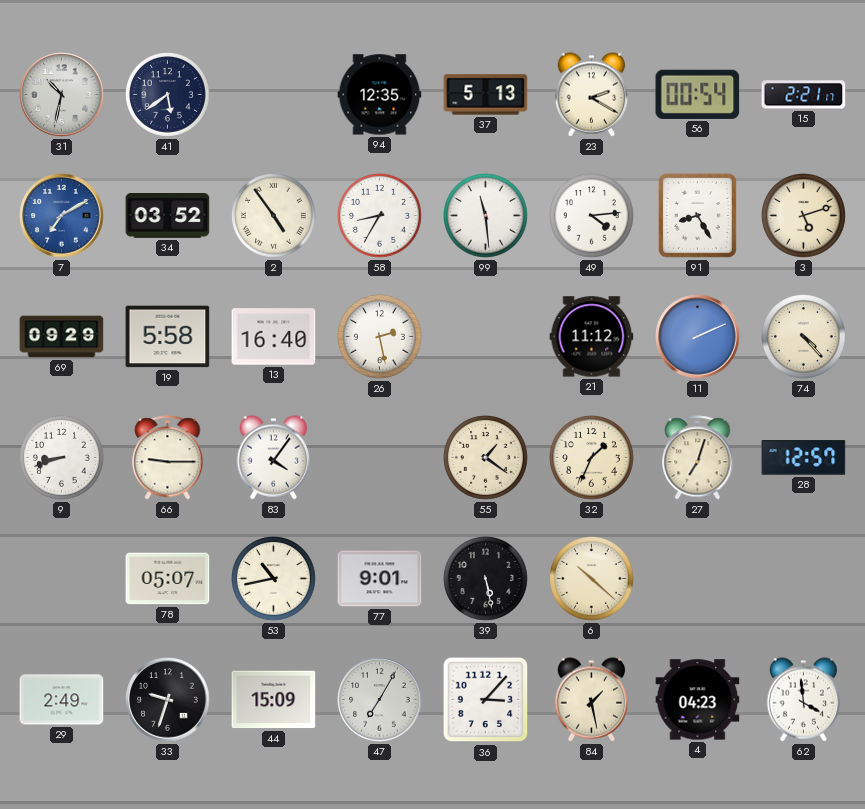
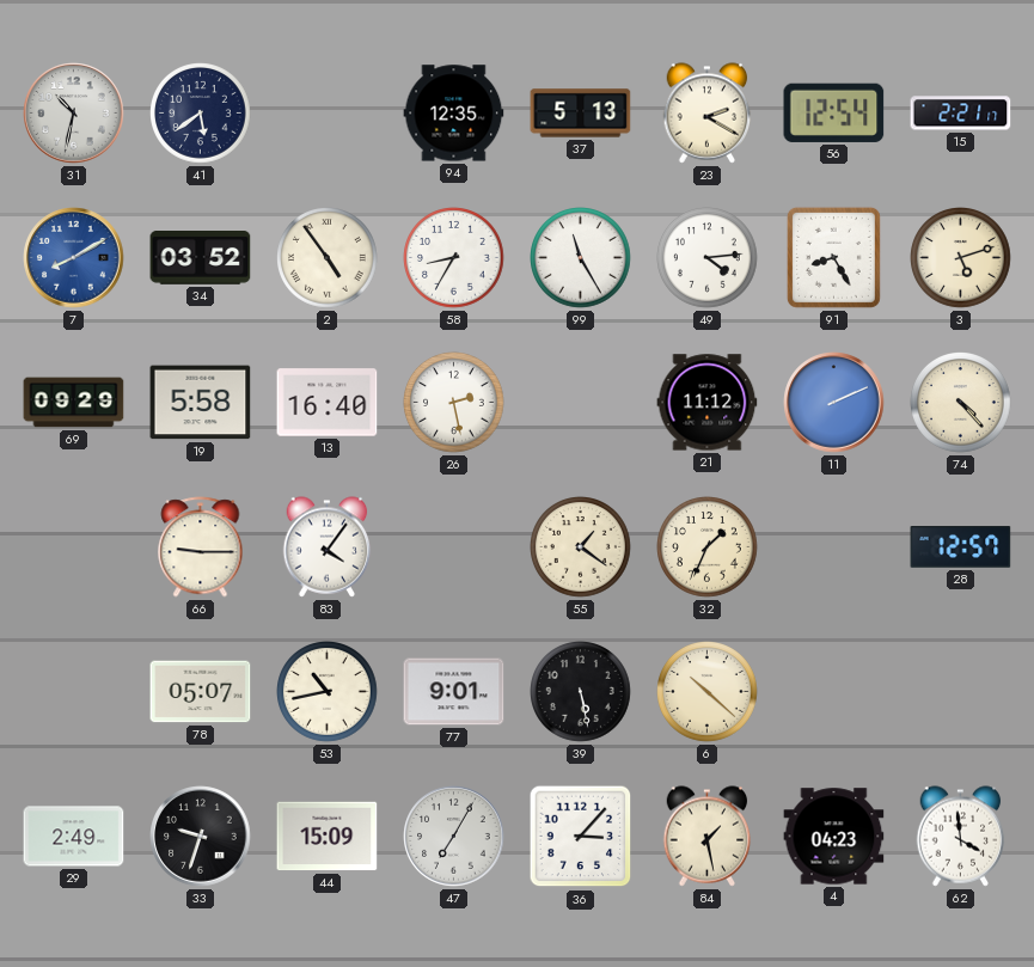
56: 00:54 -> 12:54 (834, 112)
7: 7:10 -> 8:10 (74, 258)
99: 11:29 -> 11:25 (581, 258)
9: 8:42 -> none (62, 458)
27: 7:03 -> none (698, 458)
